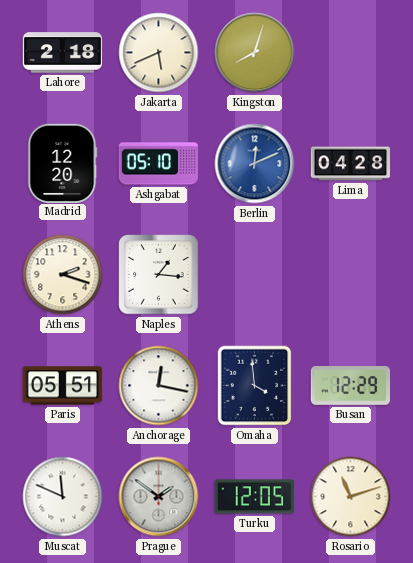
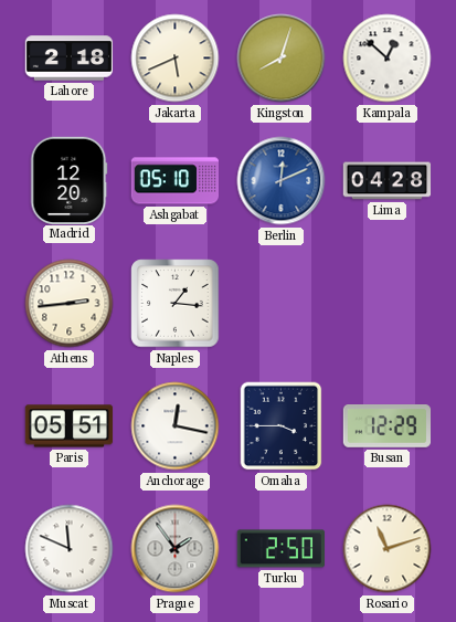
Kampala: none -> 12:52 (388, 59)
Athens: 2:18 -> 2:44 (70, 304)
Omaha: 3:59 -> 3:45 (282, 426)
Prague: 1:51 -> 1:54 (176, 549)
Turku: 12:05 -> 2:50 (280, 549)
